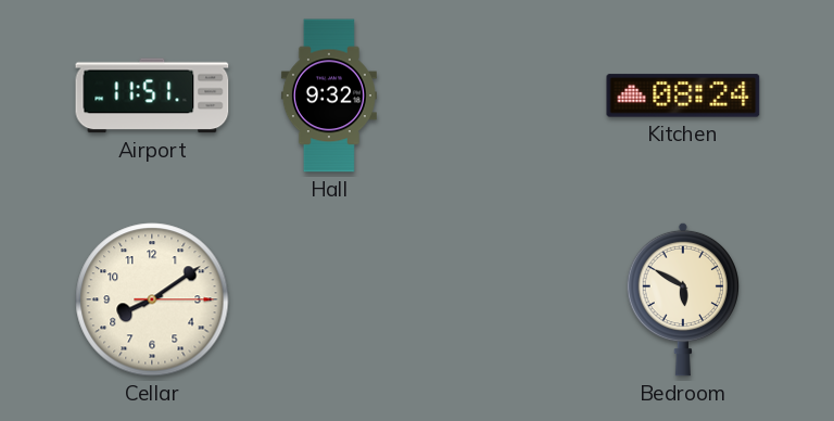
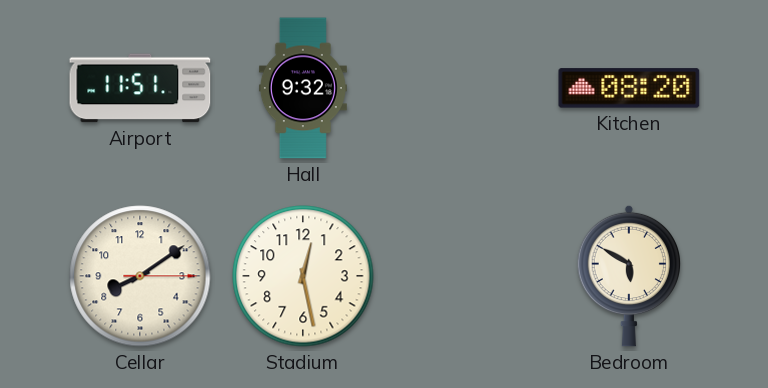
Kitchen: 08:24 -> 08:20 (629, 88)
Stadium: none -> 12:28 (303, 276)
